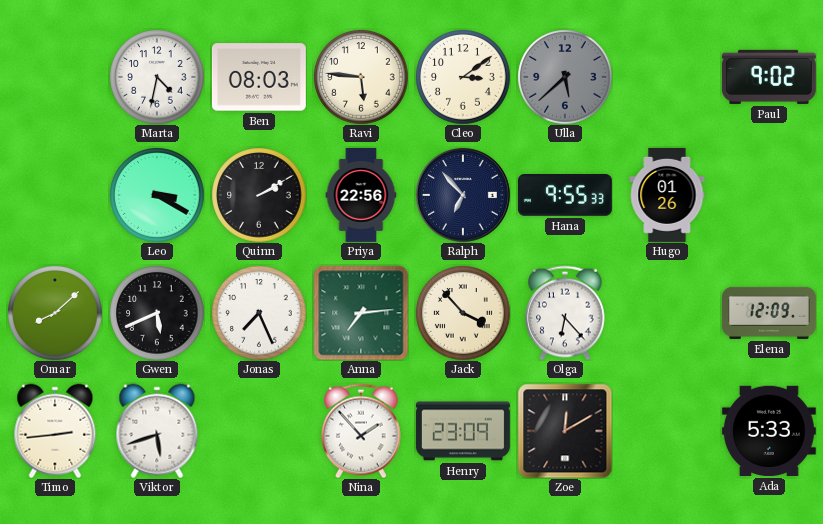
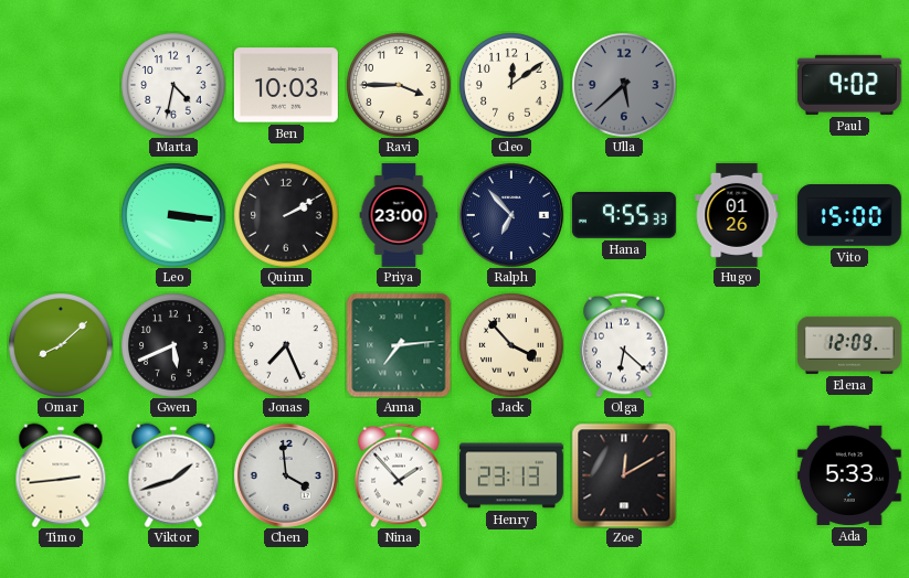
Ben: 08:03 -> 10:03 (286, 85)
Ravi: 5:46 -> 3:45 (399, 85)
Cleo: 3:09 -> 12:09 (511, 85)
Leo: 3:20 -> 3:16 (173, 215)
Priya: 22:56 -> 23:00 (399, 215)
Vito: none -> 15:00 (849, 215)
Olga: 6:23 -> 6:22 (624, 345)
Viktor: 5:42 -> 1:42 (173, 475)
Chen: none -> 3:59 (286, 475)
Henry: 23:09 -> 23:13 (511, 475)
